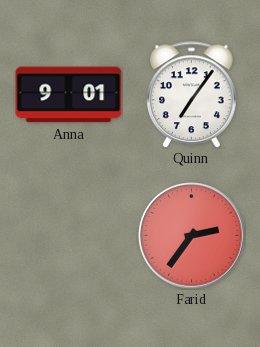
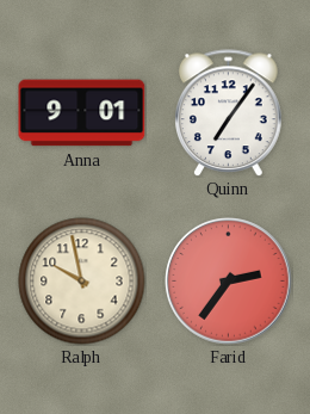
Ralph: none -> 9:58 (82, 282)
